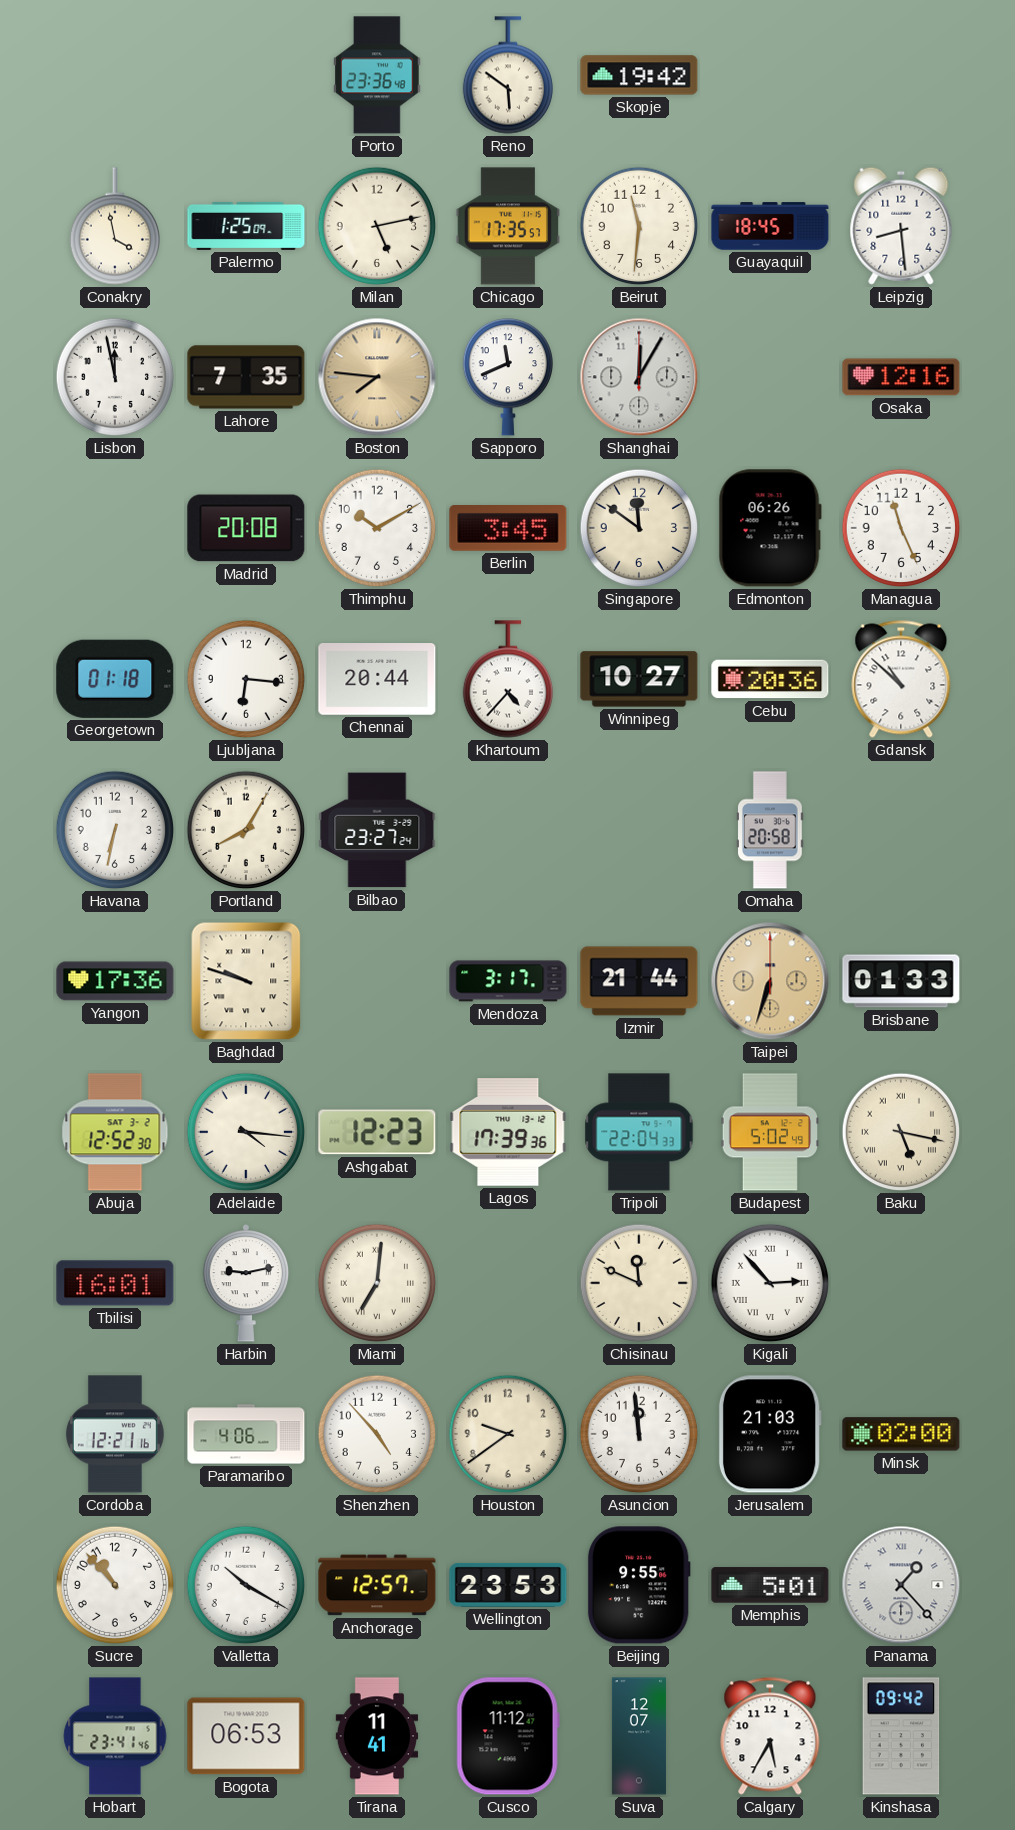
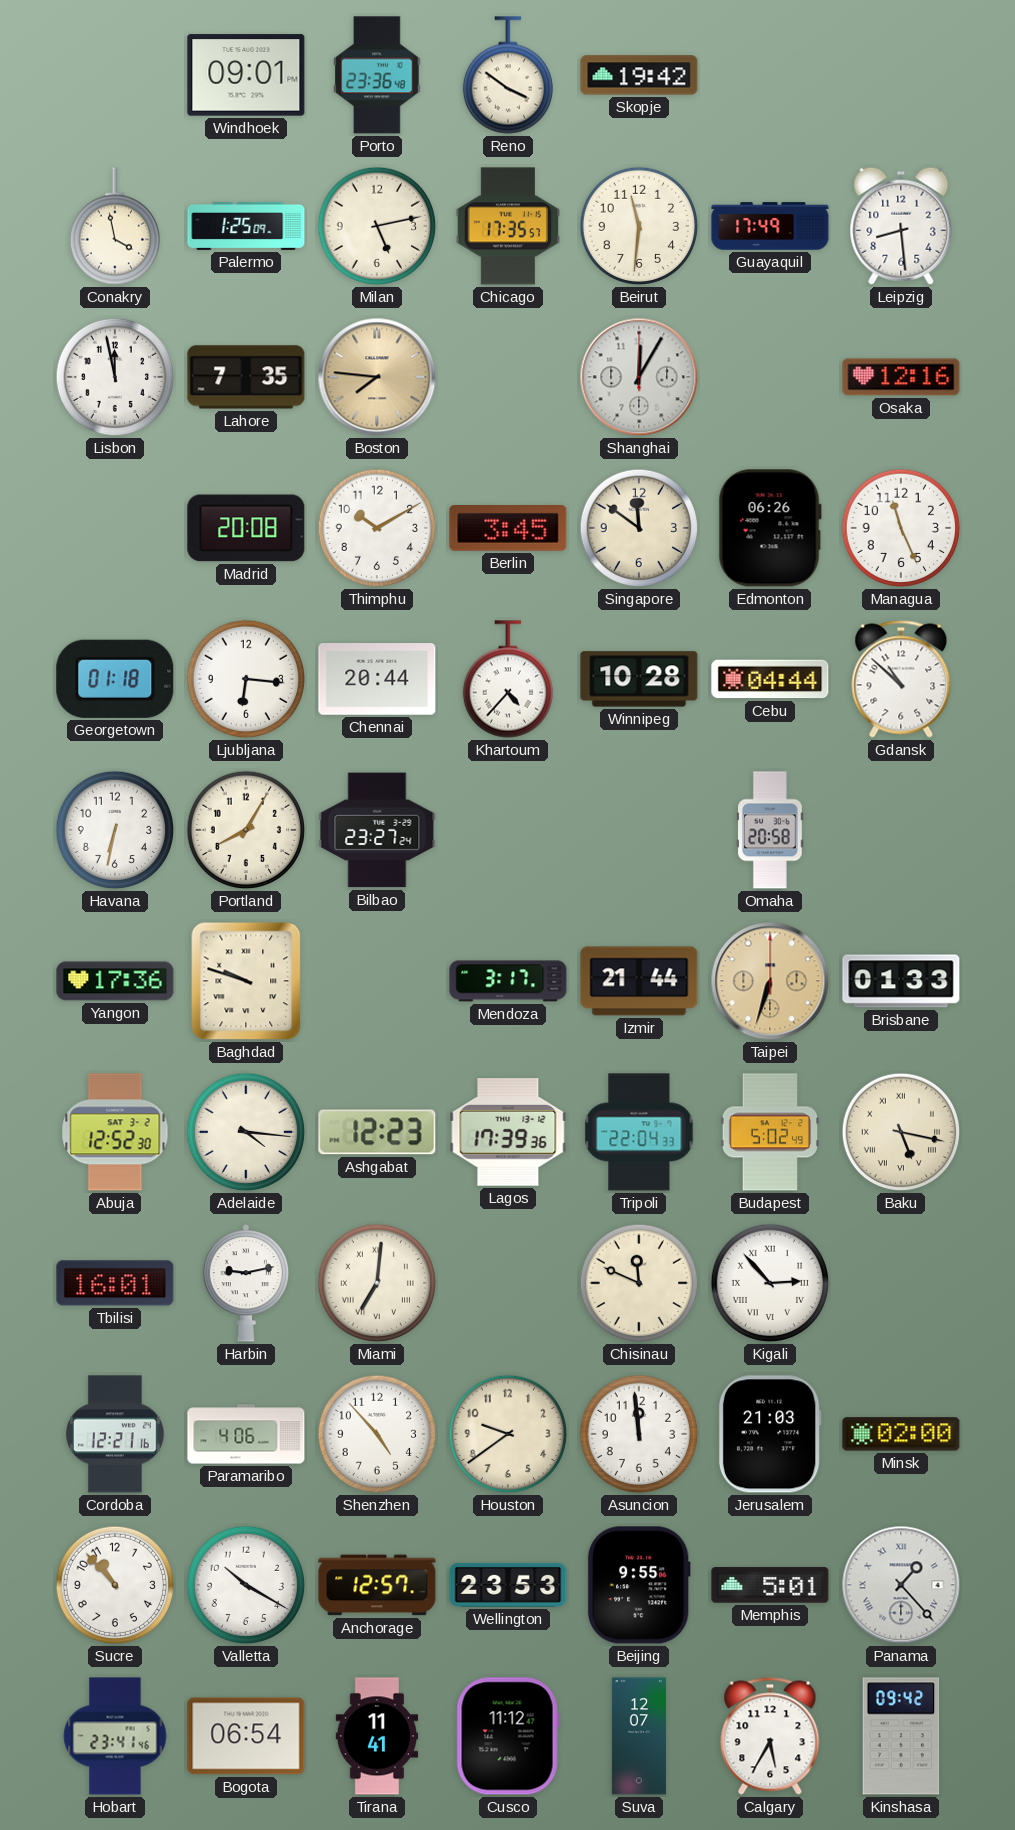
Windhoek: none -> 09:01 (246, 75)
Reno: 5:51 -> 3:51 (507, 75)
Guayaquil: 18:45 -> 17:49 (770, 226)
Sapporo: 11:41 -> none (507, 377)
Winnipeg: 10:27 -> 10:28 (639, 679)
Cebu: 20:36 -> 04:44 (770, 679)
Bogota: 06:53 -> 06:54 (246, 1736)
